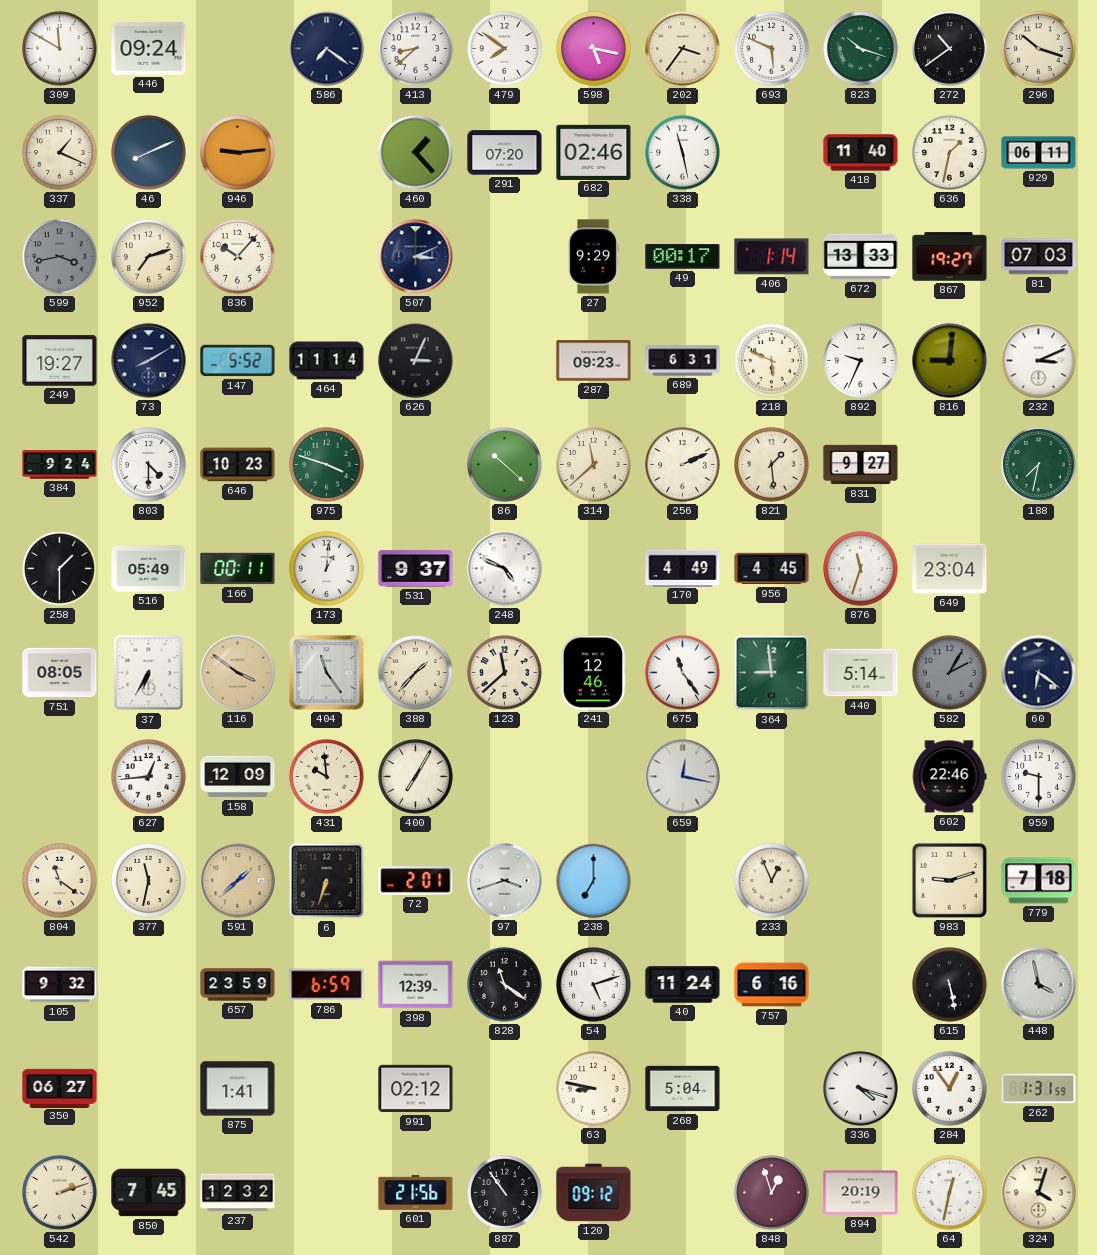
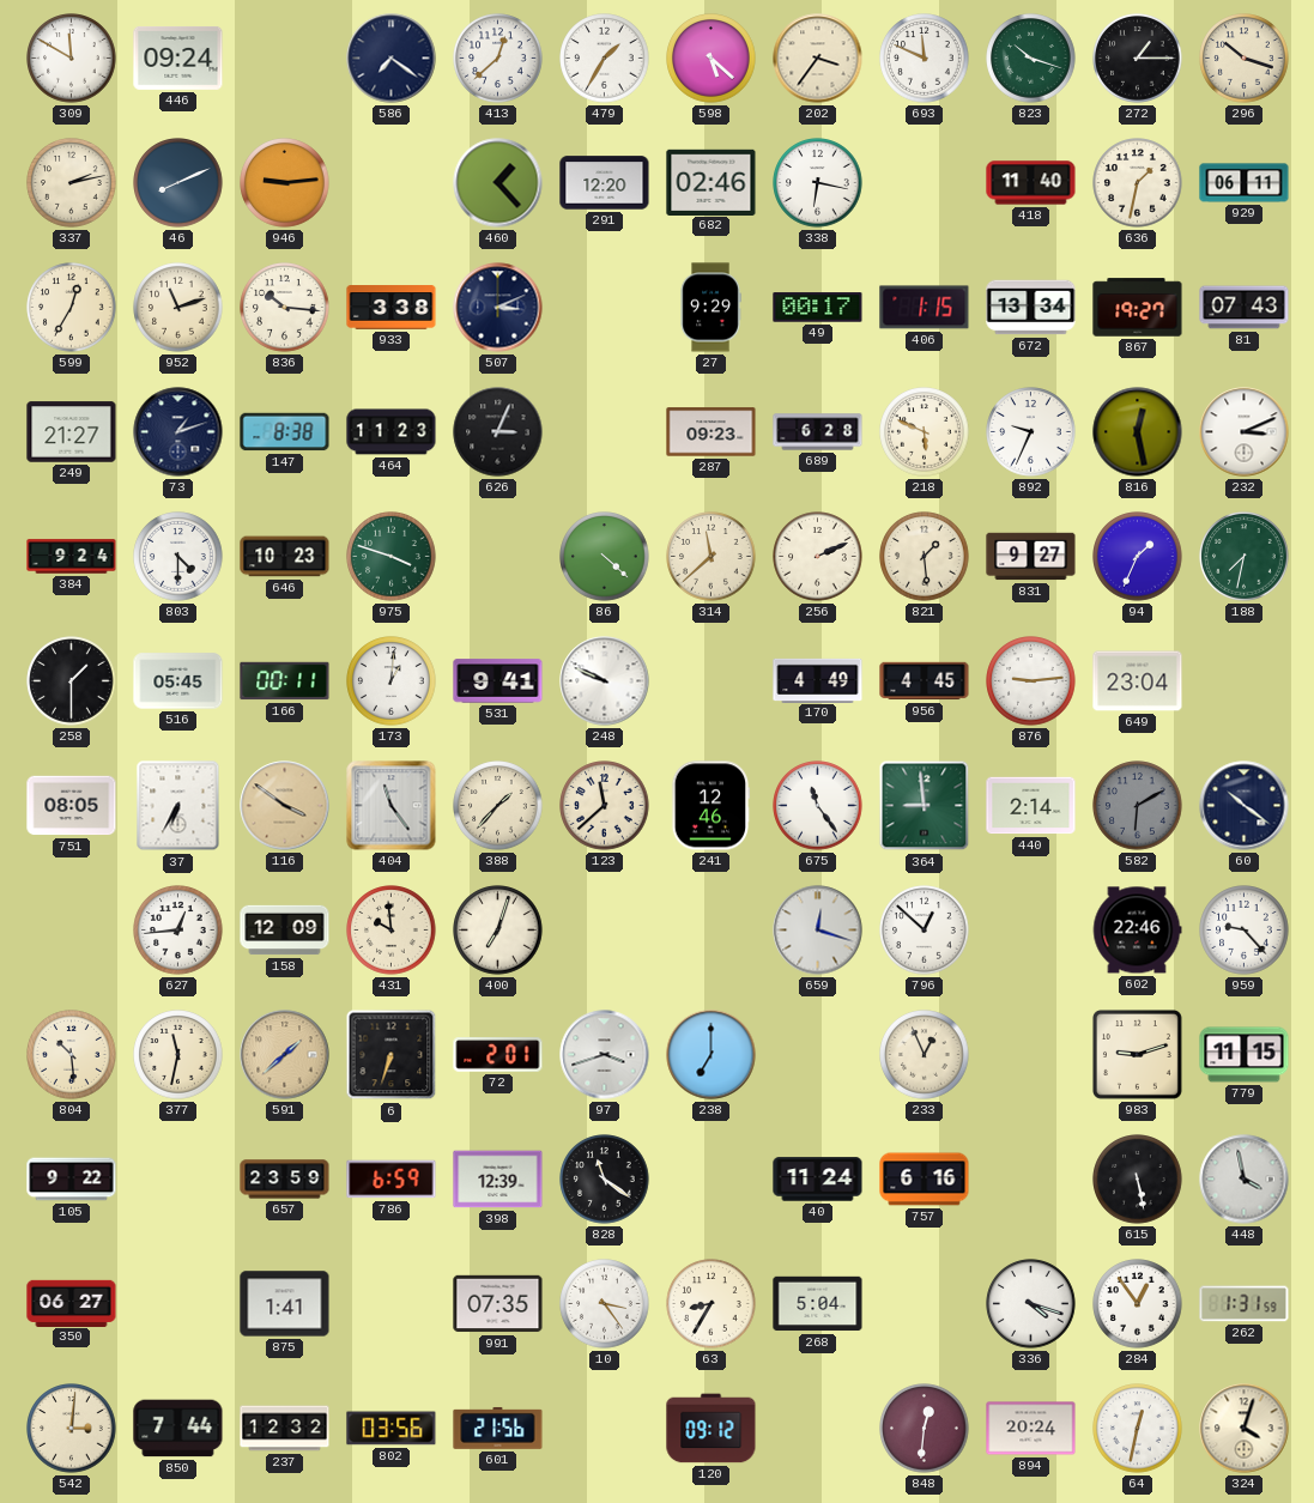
413: 8:38 -> 12:38 (498, 59)
479: 7:51 -> 1:35 (605, 59)
598: 5:17 -> 5:22 (712, 59)
693: 5:49 -> 11:49 (925, 59)
272: 10:39 -> 1:15 (1138, 59)
337: 1:19 -> 2:13 (72, 183)
291: 07:20 -> 12:20 (605, 183)
338: 11:28 -> 6:17 (818, 183)
599: 3:43 -> 12:35 (72, 308)
599 dial: grey -> cream (72, 308)
952: 7:12 -> 11:12 (178, 308)
836: 10:07 -> 10:16 (285, 308)
933: none -> 3:38 (392, 308)
406: 1:14 -> 1:15 (925, 308)
672: 13:33 -> 13:34 (1031, 308)
81: 07:03 -> 07:43 (1245, 308)
249: 19:27 -> 21:27 (72, 432)
73: 8:10 -> 1:12 (178, 432)
147: 5:52 -> 8:38 (285, 432)
464: 11:14 -> 11:23 (392, 432)
689: 6:31 -> 6:28 (818, 432)
816: 9:01 -> 12:28 (1138, 432)
86: 10:22 -> 4:22 (605, 557)
94: none -> 1:34 (1138, 557)
516: 05:49 -> 05:45 (178, 681)
531: 9:37 -> 9:41 (498, 681)
248: 4:49 -> 9:49 (605, 681)
876: 11:33 -> 9:14 (1031, 681)
440: 5:14 -> 2:14 (1031, 806)
582: 2:05 -> 6:10 (1138, 806)
60: 6:21 -> 10:21 (1245, 806)
400: 7:05 -> 7:03 (498, 931)
659: 12:17 -> 12:18 (818, 931)
796: none -> 12:52 (925, 931)
959: 9:30 -> 9:23 (1245, 931)
804: 11:21 -> 10:29 (72, 1055)
779: 7:18 -> 11:15 (1245, 1055)
105: 9:32 -> 9:22 (72, 1180)
54: 5:12 -> none (594, 985)
991: 02:12 -> 07:35 (498, 1304)
10: none -> 3:24 (605, 1304)
63: 8:47 -> 8:35 (712, 1304)
542: 2:12 -> 3:01 (72, 1429)
850: 7:45 -> 7:44 (178, 1429)
802: none -> 03:56 (392, 1429)
887: 10:54 -> none (505, 1193)
848: 12:57 -> 12:31 (925, 1429)
894: 20:19 -> 20:24 (1031, 1429)
